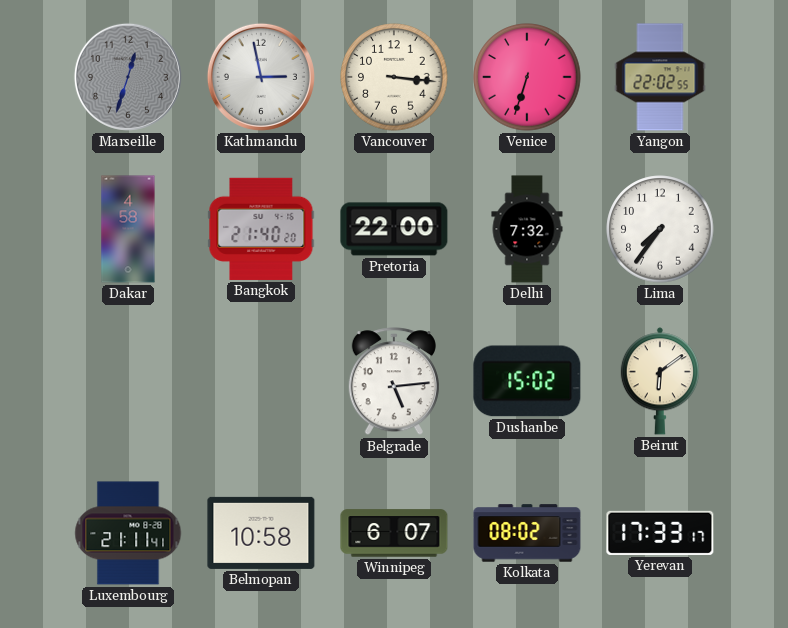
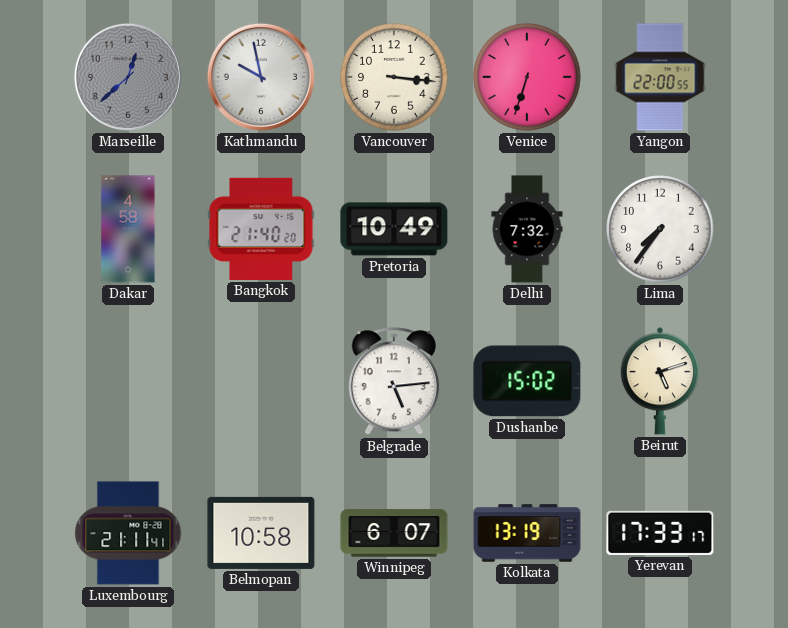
Marseille: 12:33 -> 12:38 (128, 77)
Kathmandu: 2:58 -> 9:58 (261, 77)
Yangon: 22:02 -> 22:00 (660, 77)
Pretoria: 22:00 -> 10:49 (394, 229)
Beirut: 6:09 -> 5:12 (659, 381)
Kolkata: 08:02 -> 13:19 (527, 533)
